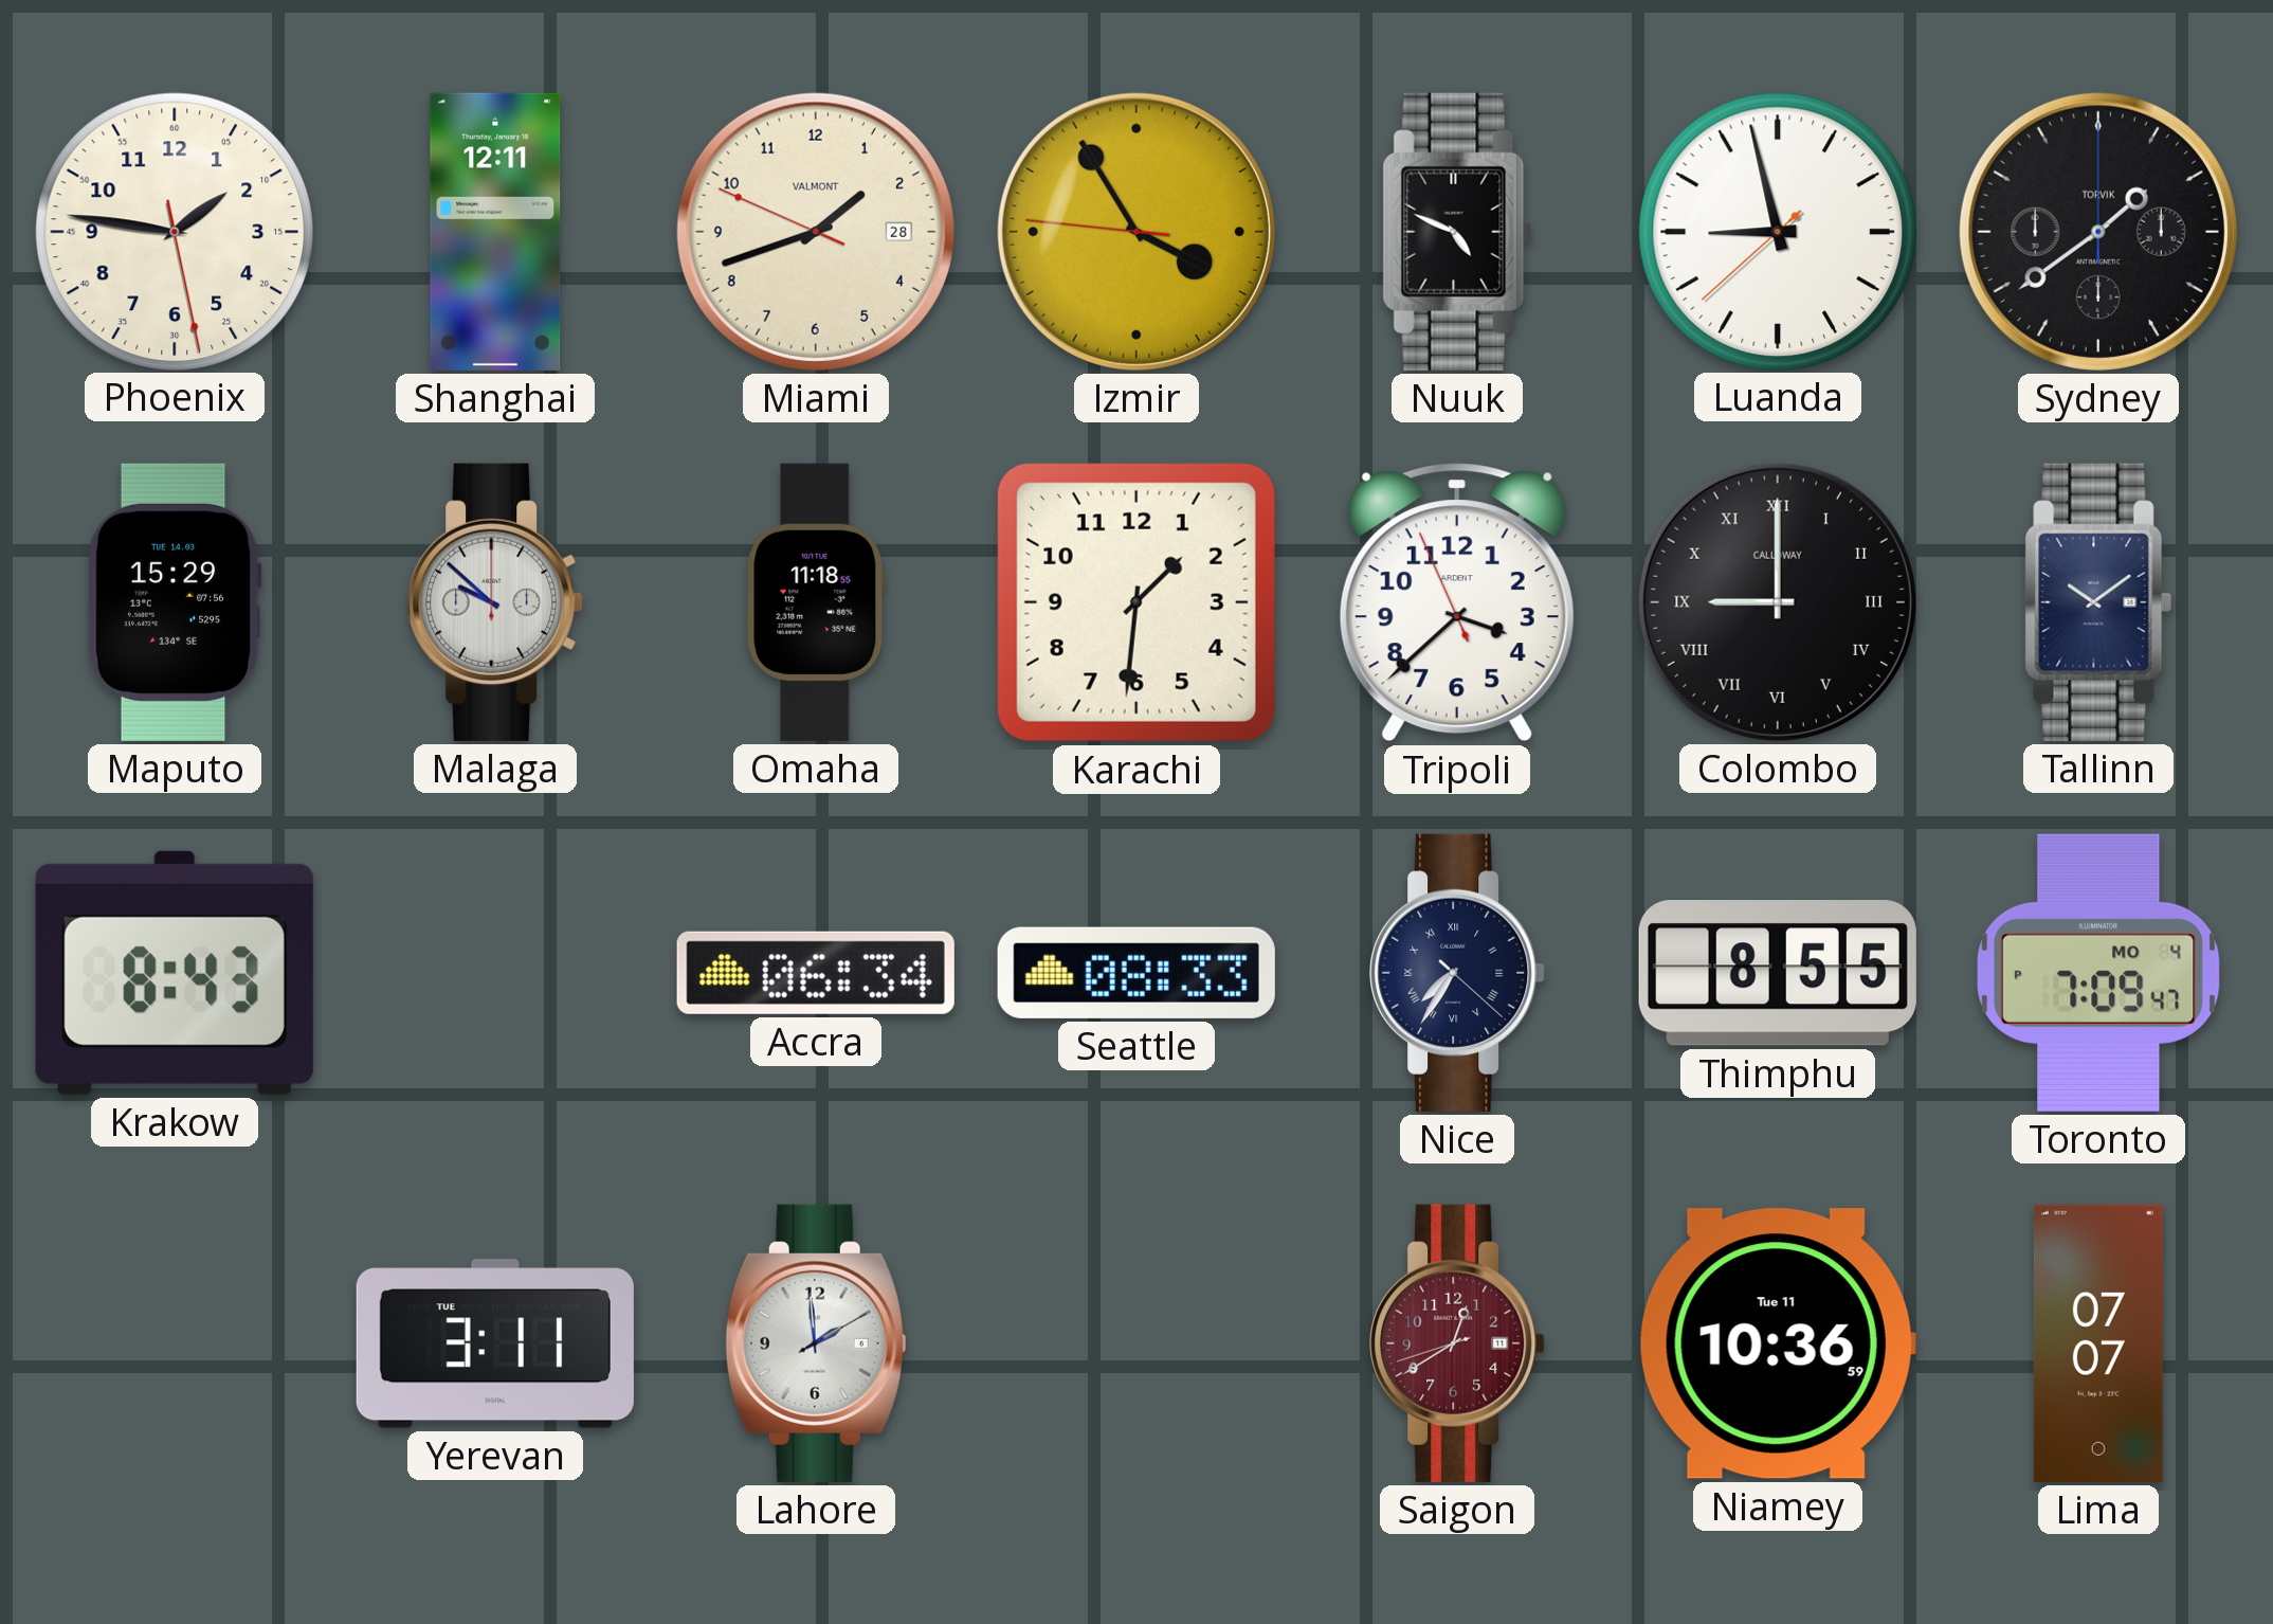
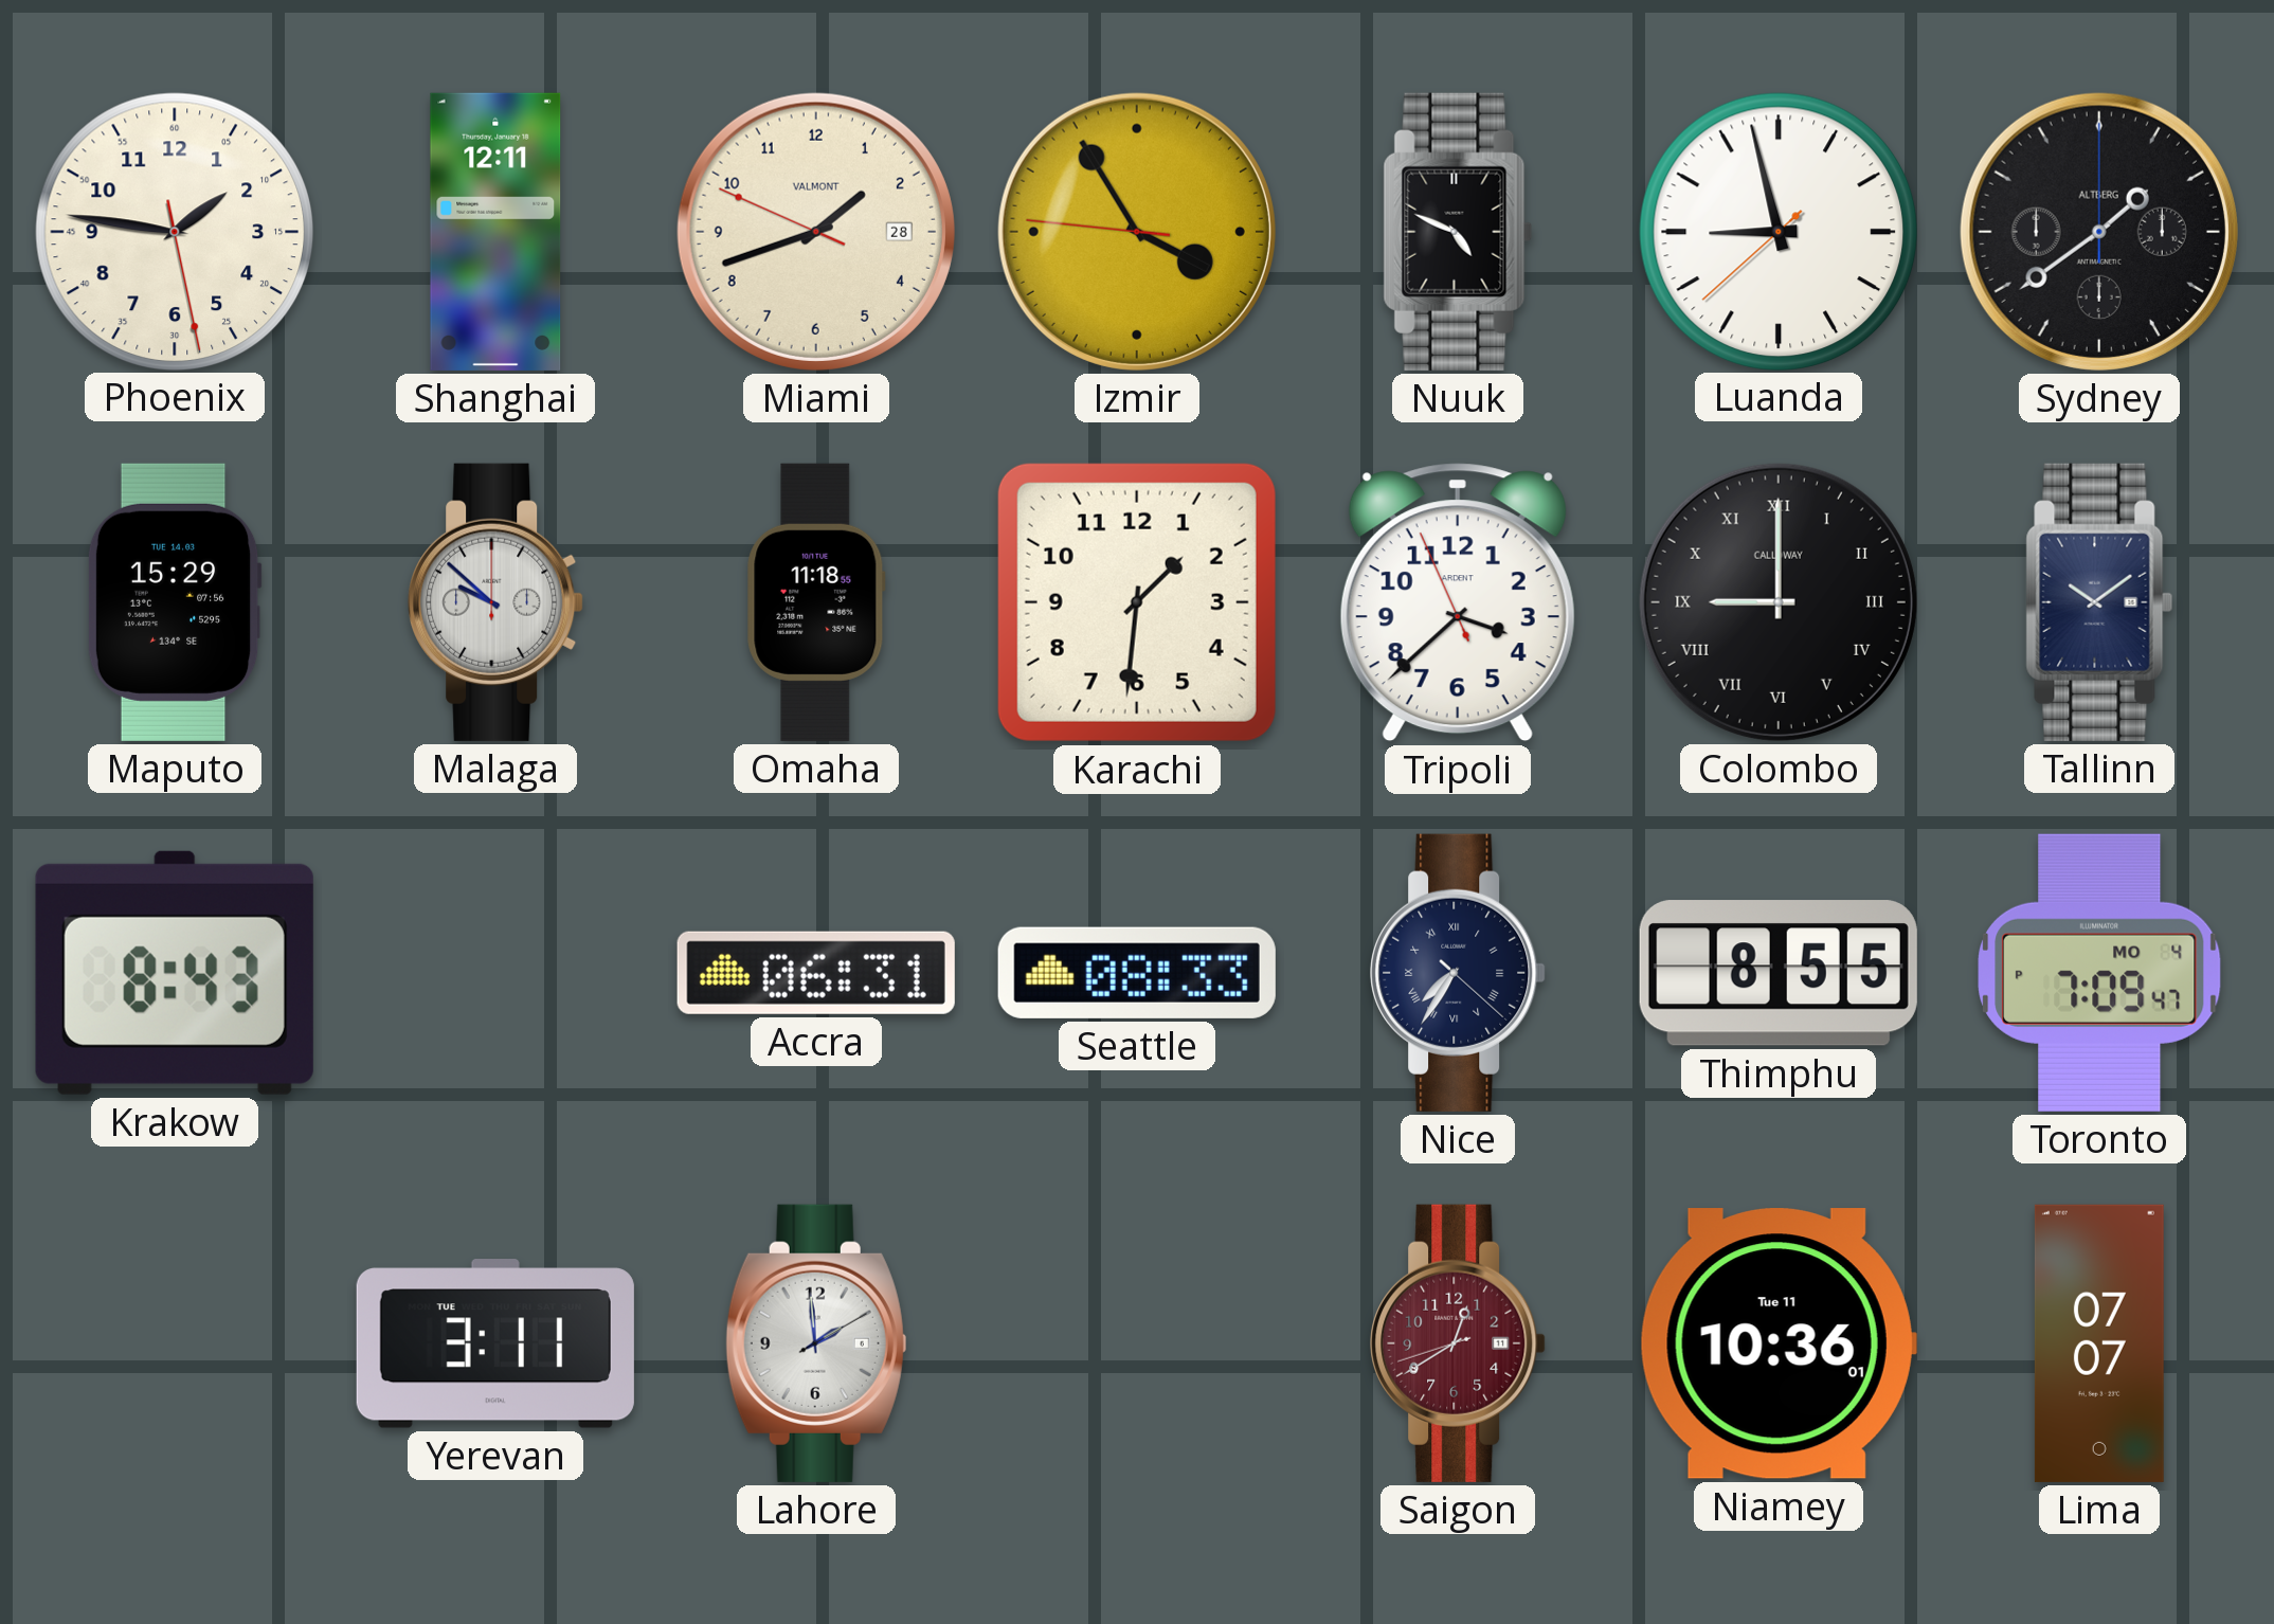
Sydney brand: TORVIK -> ALTBERG (2099, 232)
Accra: 06:34 -> 06:31 (816, 973)
Niamey: 10:36:59 -> 10:36:01 (1779, 1343)
